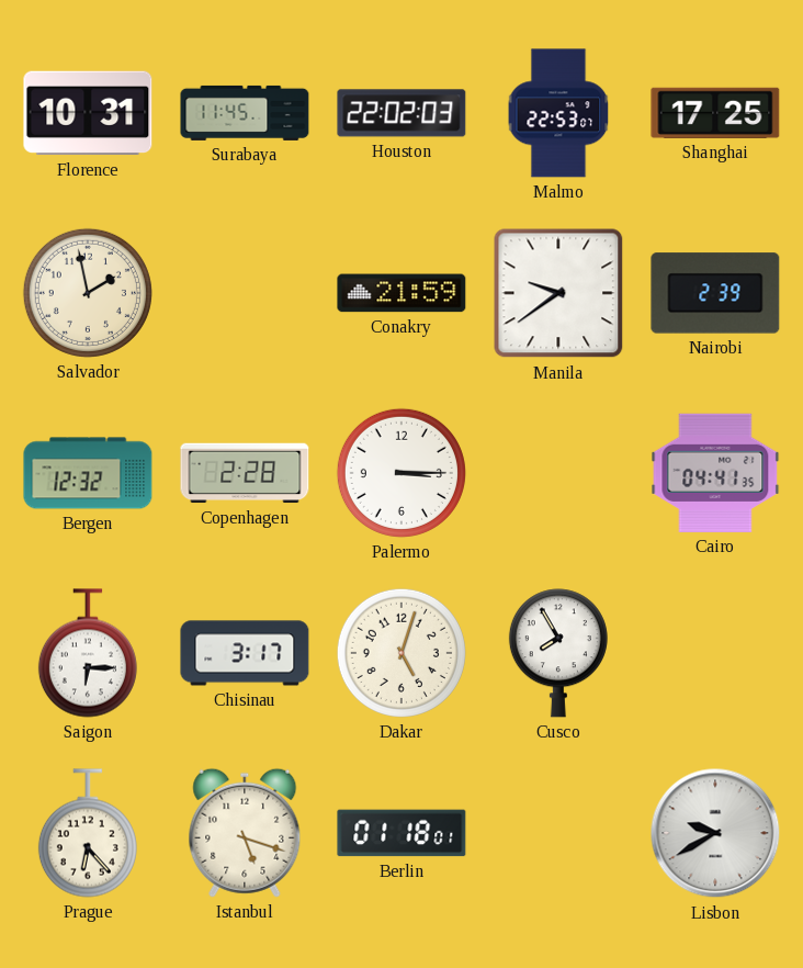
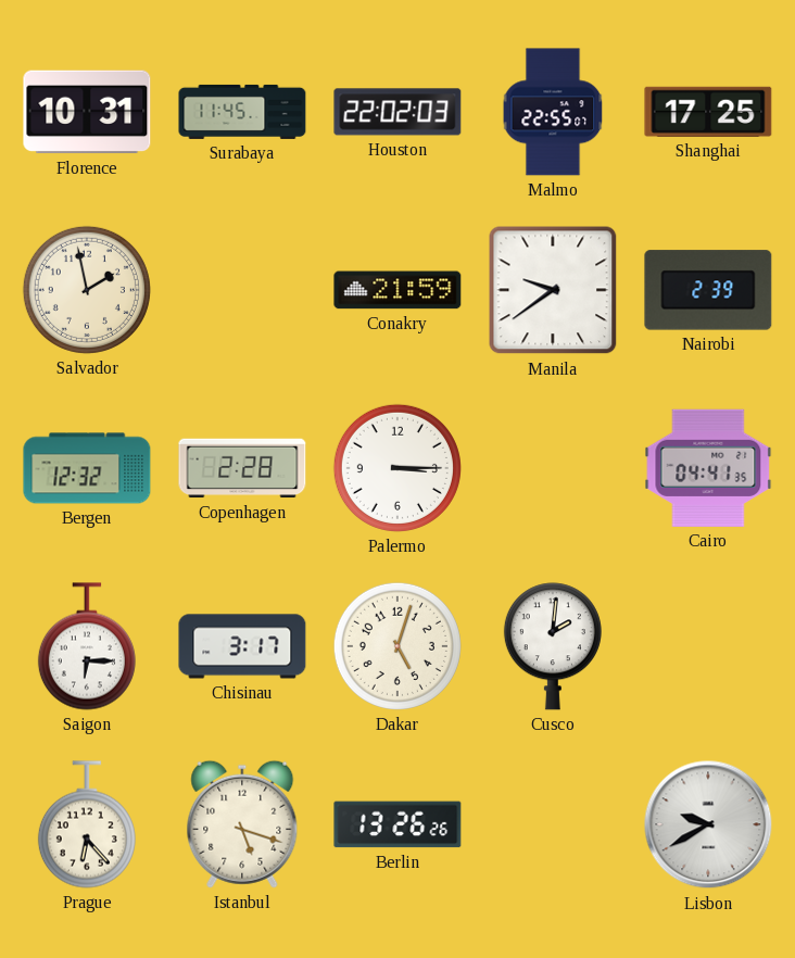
Malmo: 22:53 -> 22:55 (553, 112)
Cusco: 7:55 -> 2:01 (553, 646)
Berlin: 01:18 -> 13:26 (397, 824)
